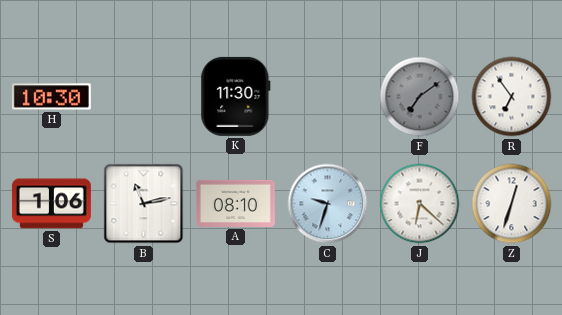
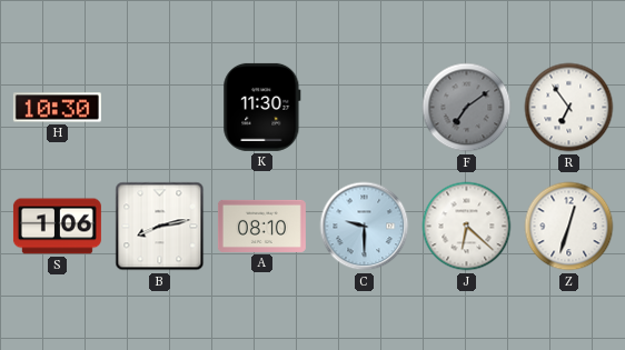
B: 11:13 -> 8:13 (160, 227)
C: 9:33 -> 9:30 (365, 227)
